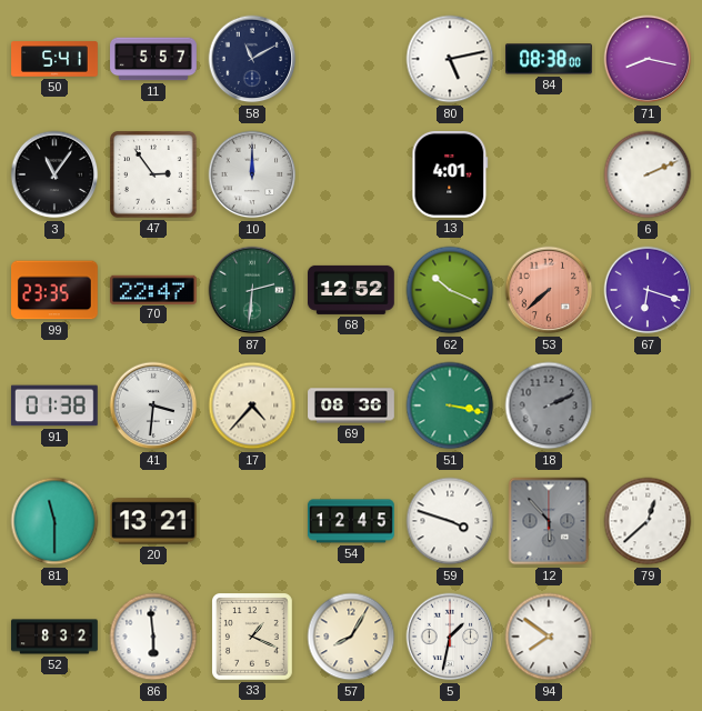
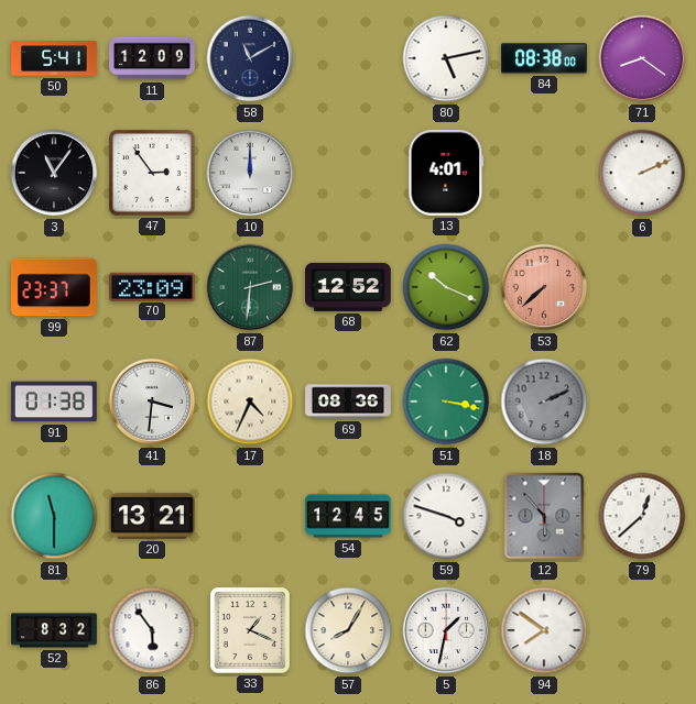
11: 5:57 -> 12:09 (152, 58)
71: 8:17 -> 8:21 (642, 58)
99: 23:35 -> 23:37 (55, 287)
70: 22:47 -> 23:09 (153, 286)
67: 6:18 -> none (648, 290)
17: 4:37 -> 4:34 (250, 402)
86: 5:59 -> 5:54 (152, 630)
